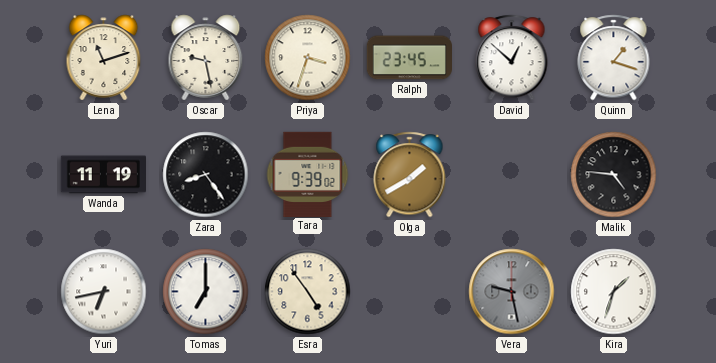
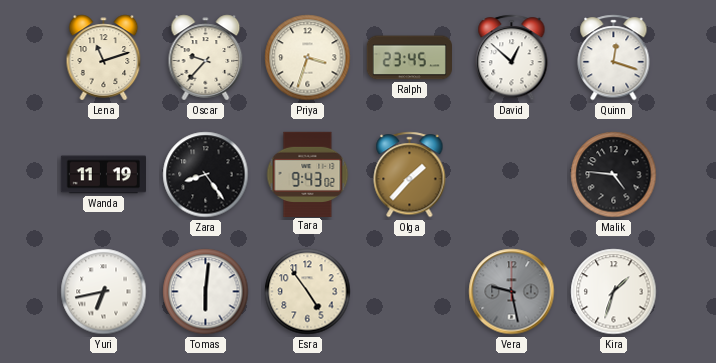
Oscar: 9:28 -> 9:37 (206, 58)
Quinn: 1:18 -> 12:18 (614, 58)
Tara: 9:39 -> 9:43 (308, 174)
Olga: 1:40 -> 1:37 (410, 175)
Tomas: 7:00 -> 6:01 (206, 292)
